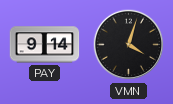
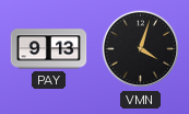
PAY: 9:14 -> 9:13 (49, 49)
